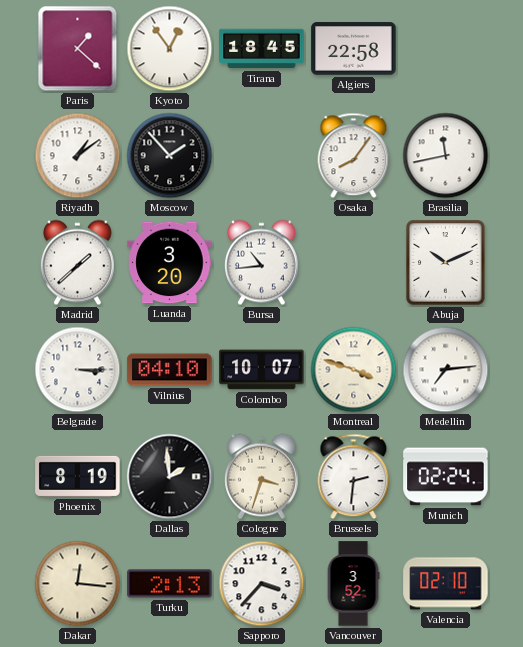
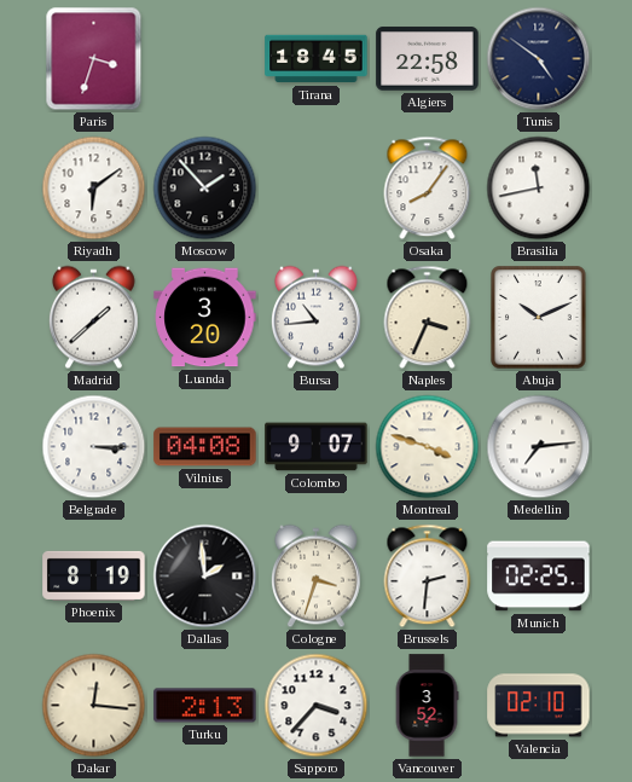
Paris: 1:22 -> 3:33 (94, 59)
Kyoto: 12:54 -> none (170, 49)
Tunis: none -> 4:51 (539, 59)
Riyadh: 1:09 -> 6:09 (94, 189)
Naples: none -> 3:34 (428, 318)
Vilnius: 04:10 -> 04:08 (205, 447)
Colombo: 10:07 -> 9:07 (317, 447)
Munich: 02:24 -> 02:25 (539, 577)
